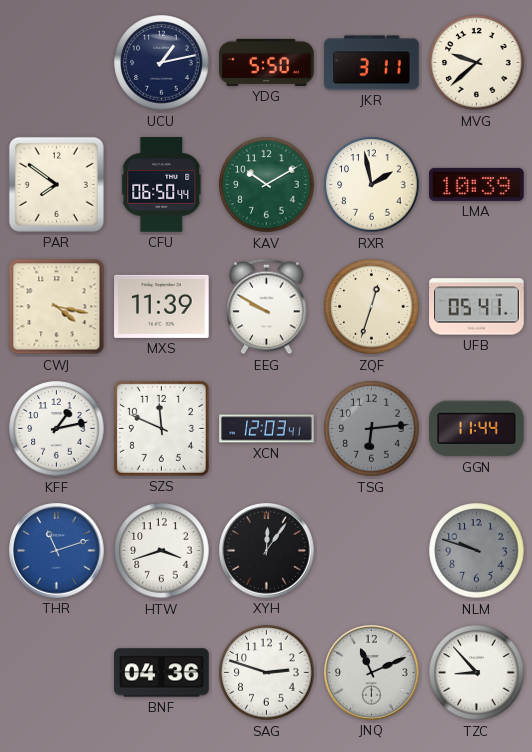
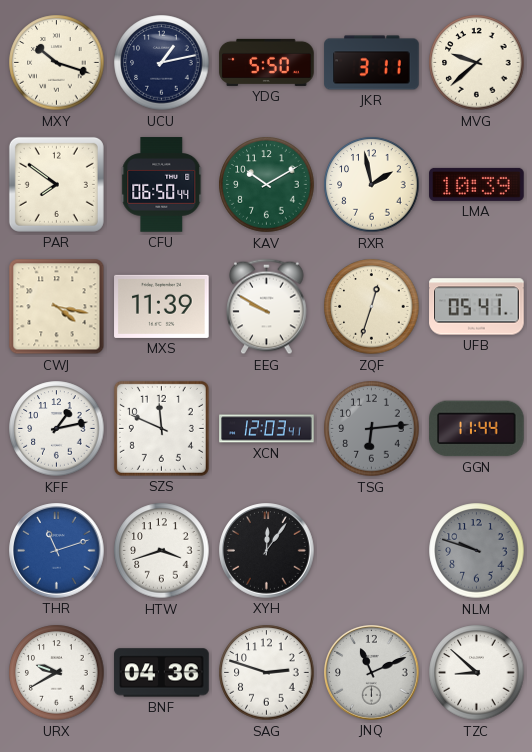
MXY: none -> 10:18 (57, 63)
URX: none -> 9:40 (57, 673)
TZC: 8:53 -> 8:52 (477, 673)
